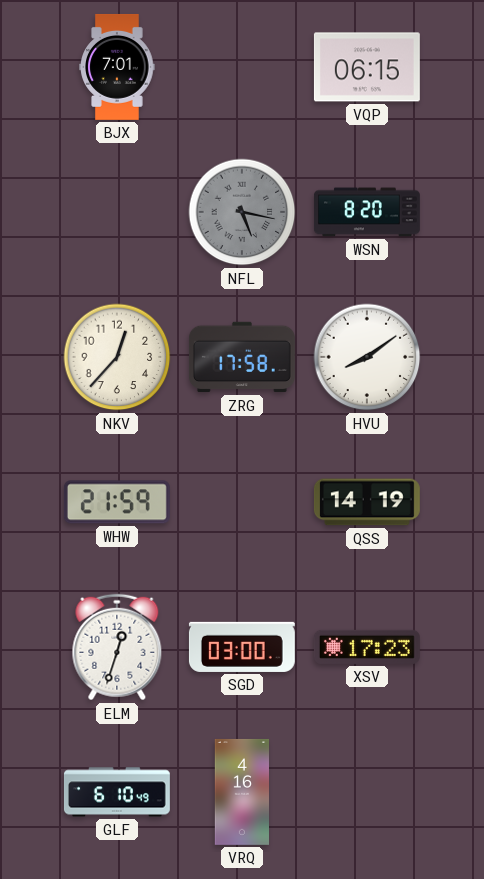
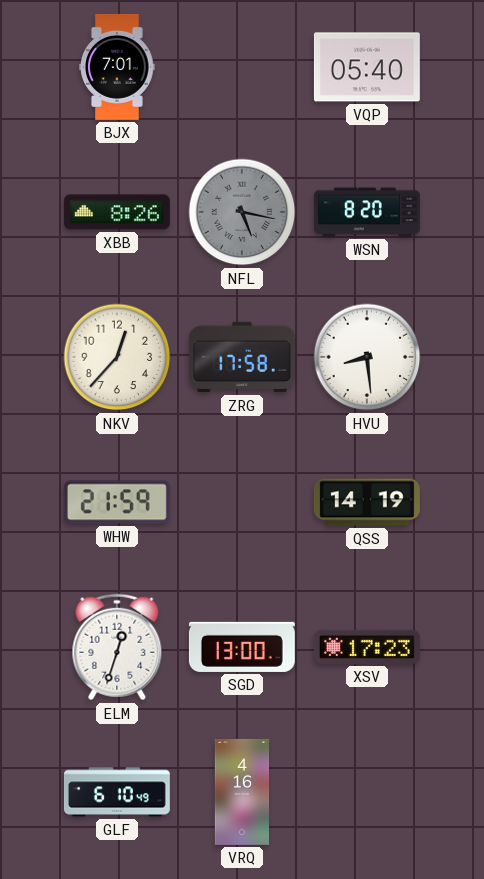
VQP: 06:15 -> 05:40 (367, 67)
XBB: none -> 8:26 (117, 212)
HVU: 8:09 -> 8:29 (367, 357)
SGD: 03:00 -> 13:00 (242, 647)
